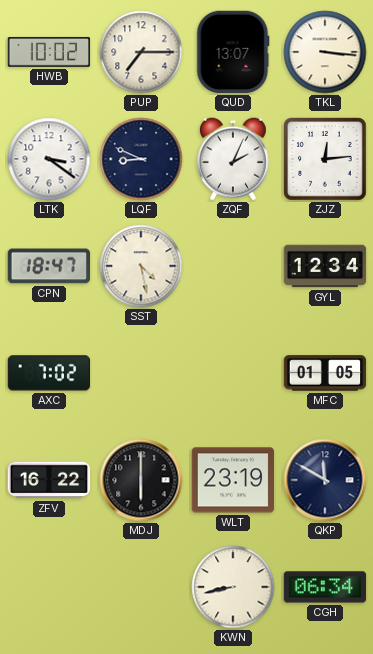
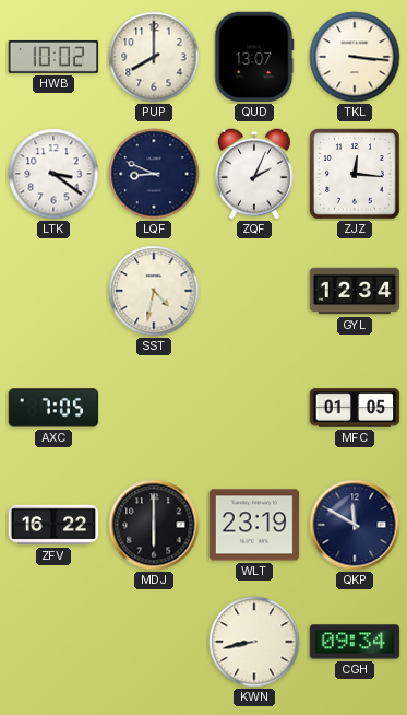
PUP: 7:15 -> 8:00 (154, 57)
ZJZ: 12:14 -> 12:16 (356, 175)
CPN: 18:47 -> none (49, 266)
SST: 4:28 -> 4:32 (154, 291)
AXC: 7:02 -> 7:05 (53, 408)
CGH: 06:34 -> 09:34 (355, 642)
